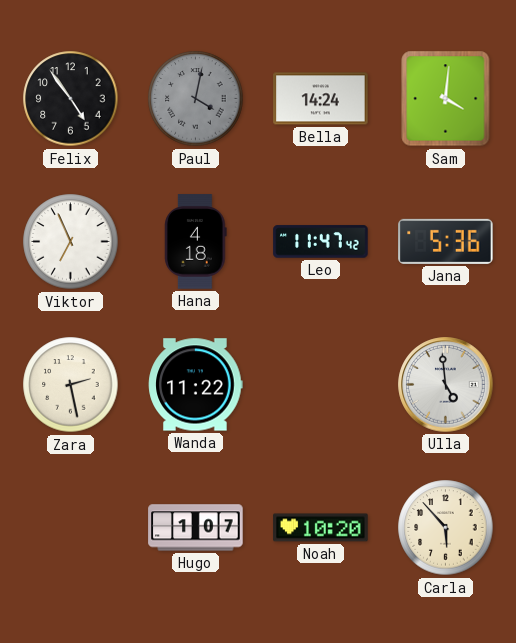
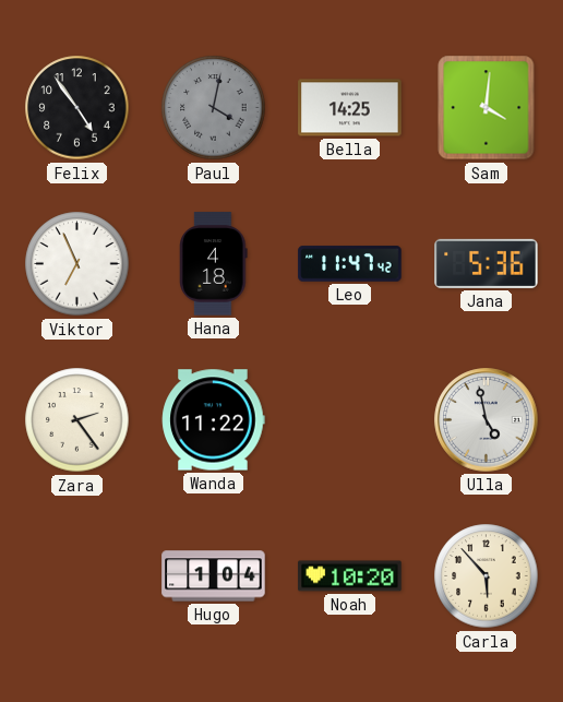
Bella: 14:24 -> 14:25 (350, 108)
Zara: 2:28 -> 2:24 (77, 420)
Ulla: 4:59 -> 4:58 (487, 420)
Hugo: 1:07 -> 1:04 (214, 576)
